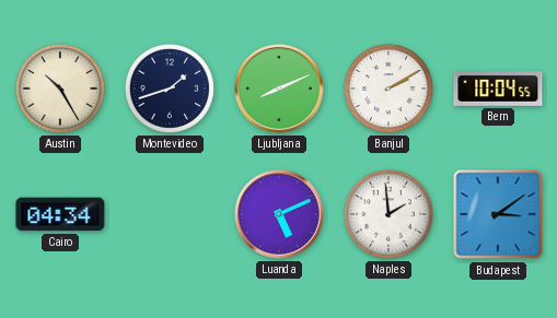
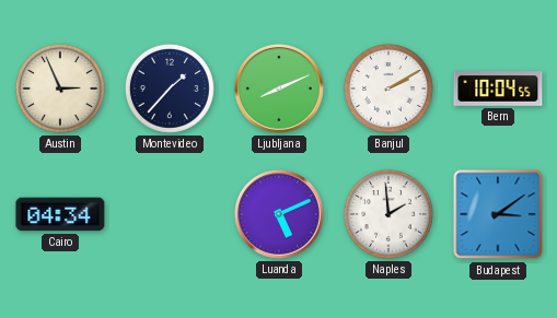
Austin: 10:25 -> 2:56 (60, 89)
Montevideo: 1:42 -> 1:37 (170, 89)
